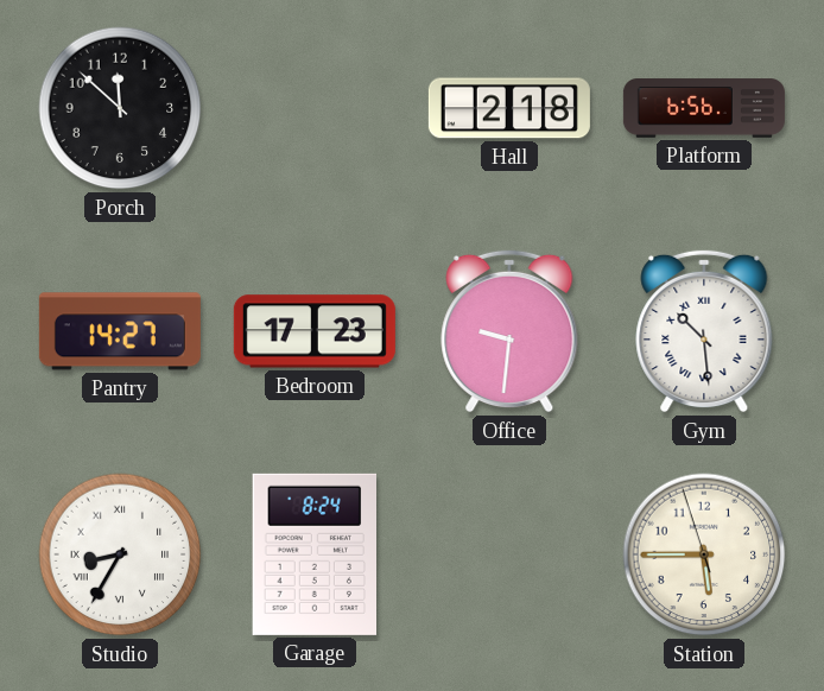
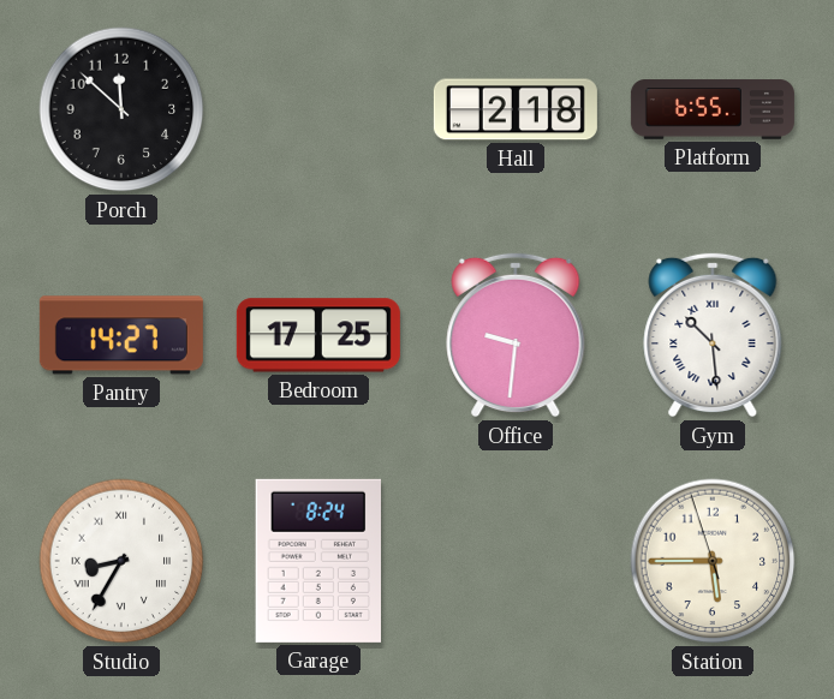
Platform: 6:56 -> 6:55 (713, 109)
Bedroom: 17:23 -> 17:25 (318, 335)
